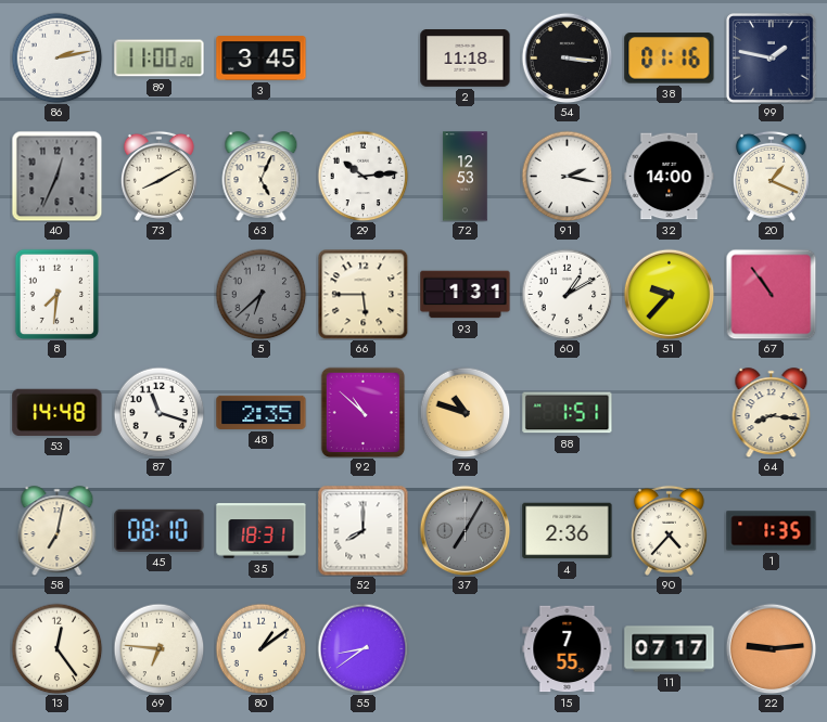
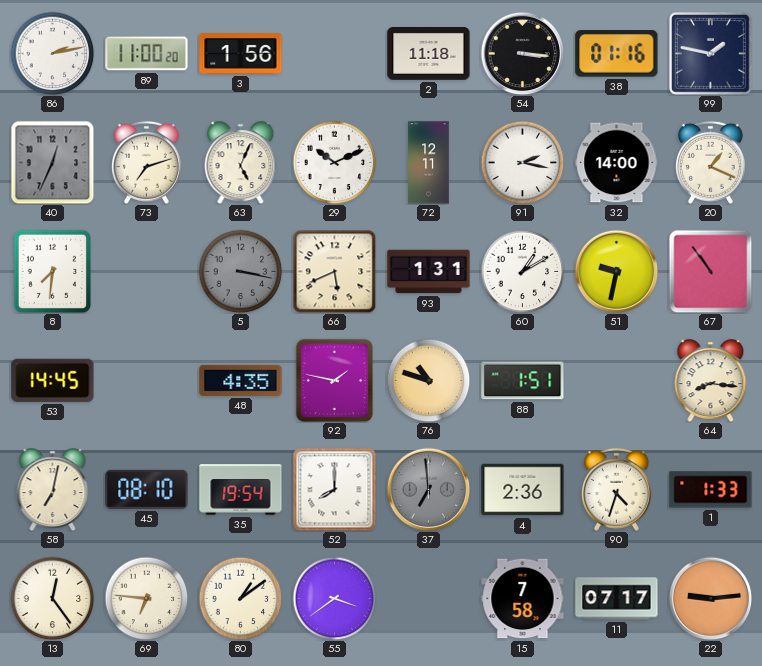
3: 3:45 -> 1:56 (241, 54)
73: 8:10 -> 7:12 (146, 162)
29: 10:14 -> 10:11 (334, 162)
72: 12:53 -> 12:11 (429, 163)
5: 6:38 -> 3:17 (240, 271)
66: 5:45 -> 5:41 (334, 271)
51: 9:37 -> 9:32 (616, 271)
53: 14:48 -> 14:45 (53, 380)
87: 11:18 -> none (158, 412)
48: 2:35 -> 4:35 (241, 380)
92: 10:52 -> 1:47 (335, 380)
35: 18:31 -> 19:54 (241, 490)
37: 7:05 -> 6:59 (428, 489)
90: 4:37 -> 4:33 (616, 489)
1: 1:35 -> 1:33 (711, 490)
55: 8:39 -> 3:39 (334, 598)
15: 7:55 -> 7:58 (523, 599)
